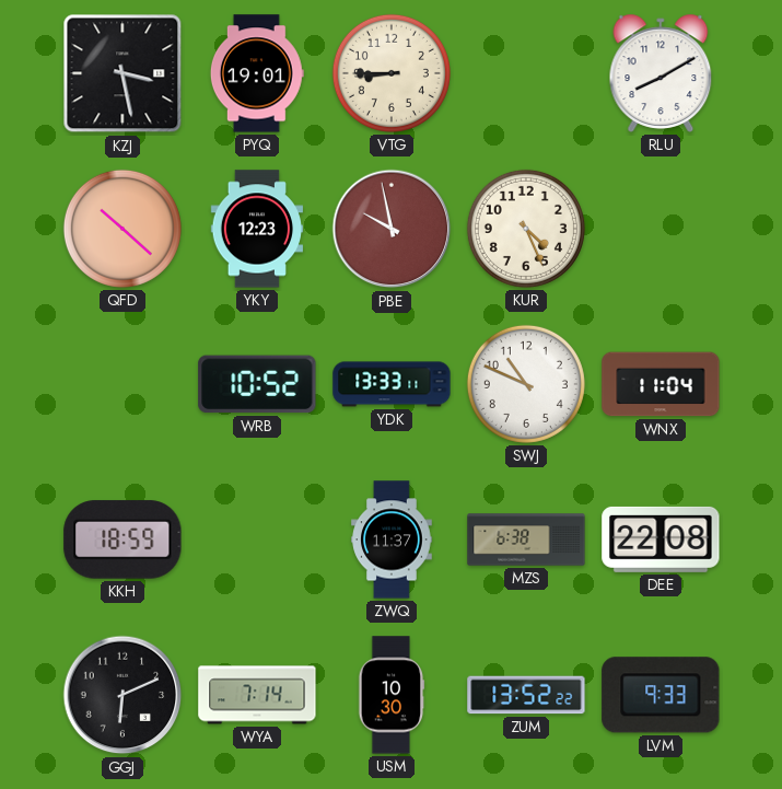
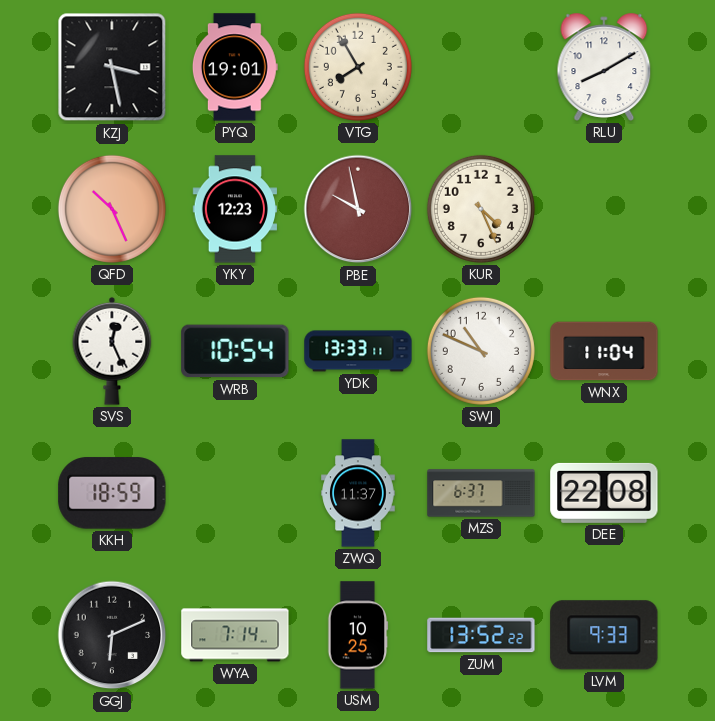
VTG: 8:45 -> 7:55 (358, 67)
QFD: 10:22 -> 10:26 (112, 209)
SVS: none -> 12:26 (112, 351)
WRB: 10:52 -> 10:54 (235, 351)
MZS: 6:38 -> 6:37 (481, 493)
USM: 10:30 -> 10:25 (358, 635)
